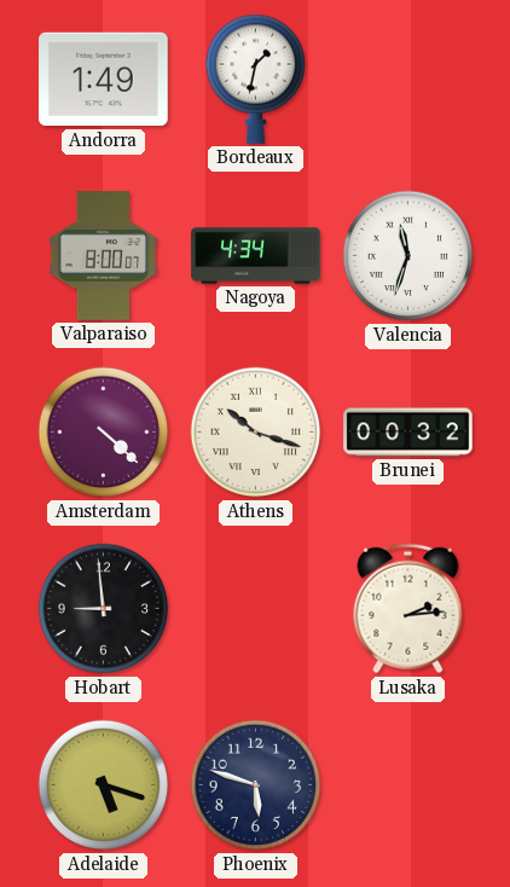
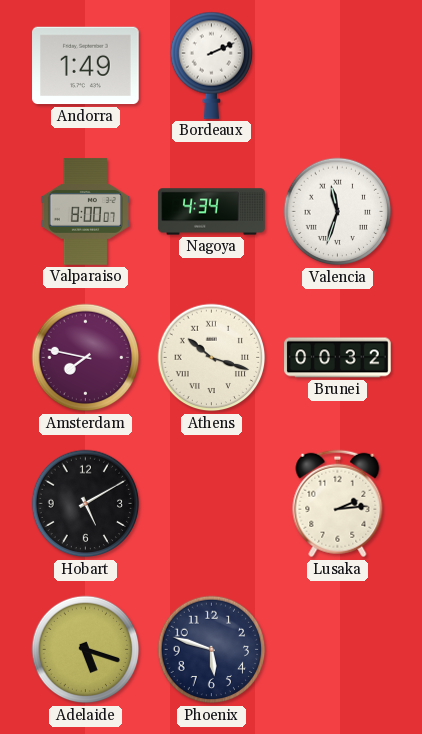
Bordeaux: 1:32 -> 2:11 (212, 65)
Amsterdam: 4:22 -> 7:47 (86, 358)
Hobart: 8:59 -> 5:10 (86, 504)
